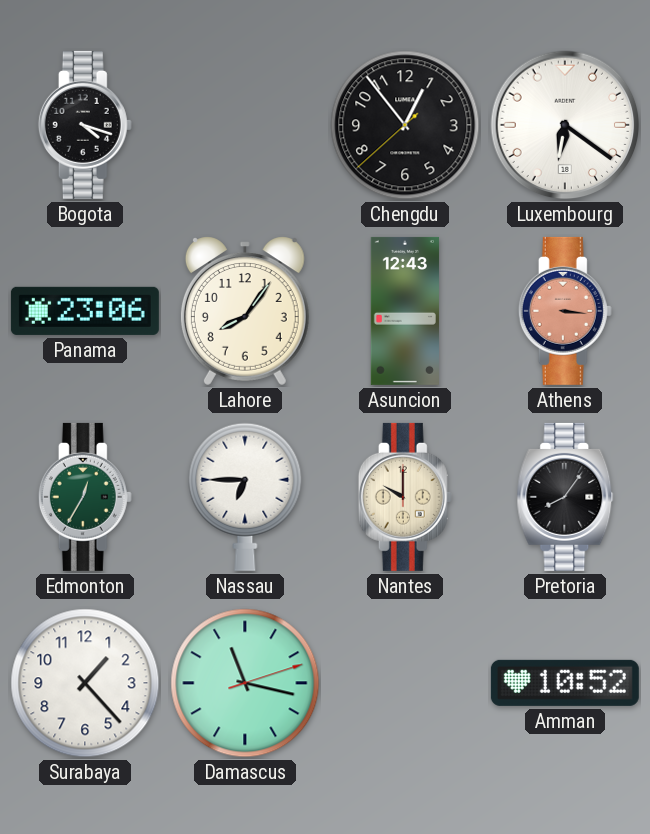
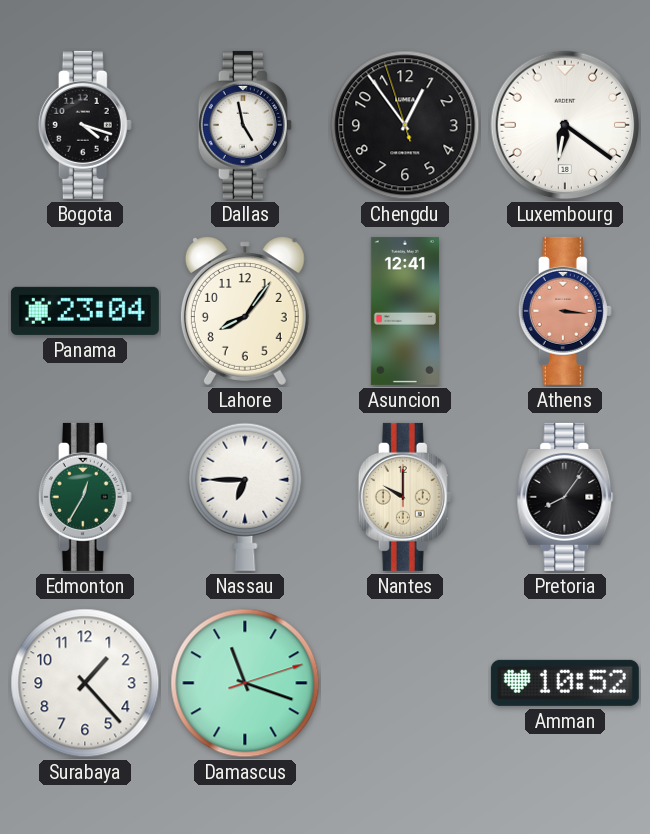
Dallas: none -> 4:58 (245, 125)
Chengdu: 12:53:38 -> 12:53:57 (405, 125)
Panama: 23:06 -> 23:04 (85, 311)
Asuncion: 12:43 -> 12:41 (405, 311)
Damascus: 11:17 -> 11:18 (245, 683)
